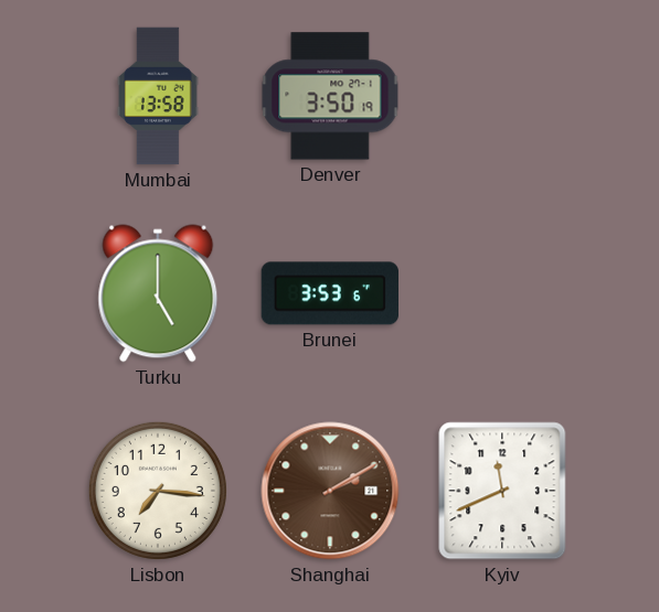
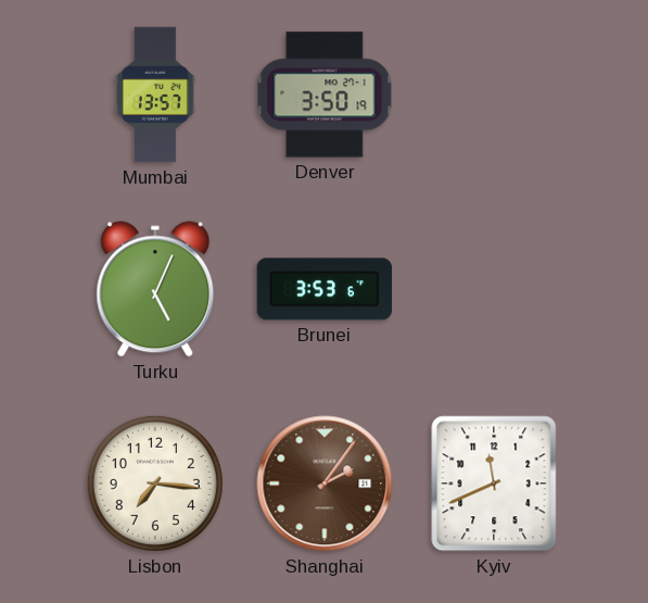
Mumbai: 13:58 -> 13:57 (155, 95)
Turku: 5:00 -> 5:04 (155, 289)
Shanghai: 2:10 -> 2:06 (325, 483)
